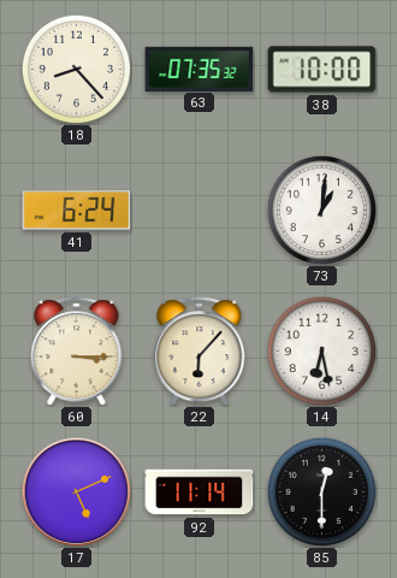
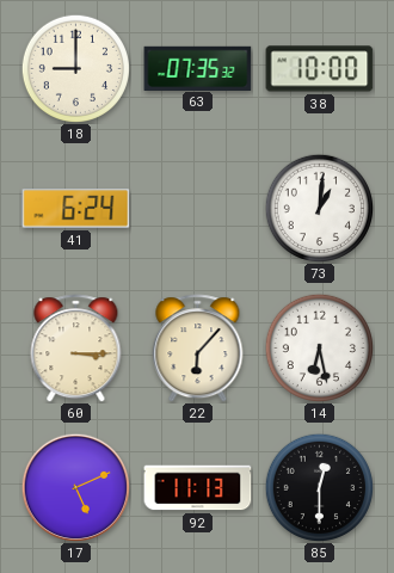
18: 8:23 -> 9:00 (75, 68)
92: 11:14 -> 11:13 (198, 488)
